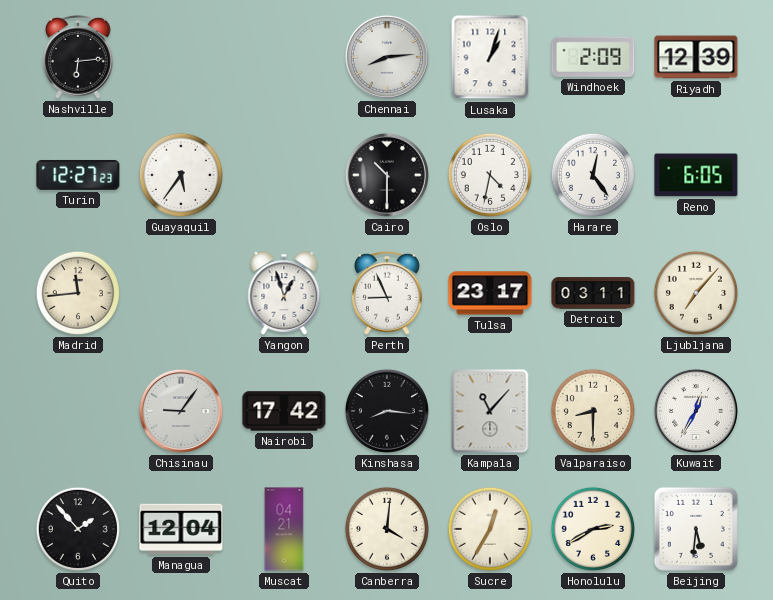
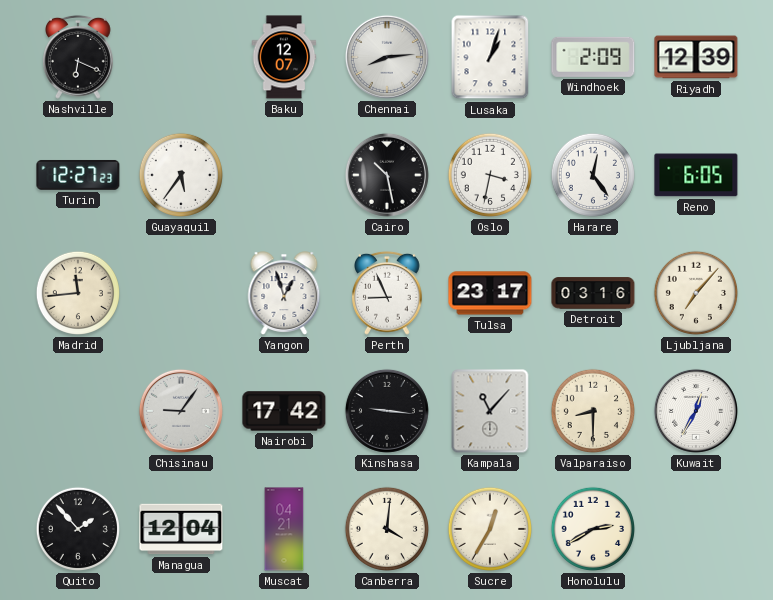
Nashville: 6:14 -> 6:19 (79, 57)
Baku: none -> 12:07 (284, 57)
Cairo: 10:30 -> 10:28 (387, 175)
Oslo: 4:32 -> 3:32 (490, 175)
Detroit: 03:11 -> 03:16 (593, 293)
Kinshasa: 8:16 -> 9:16 (387, 411)
Beijing: 5:31 -> none (696, 529)
